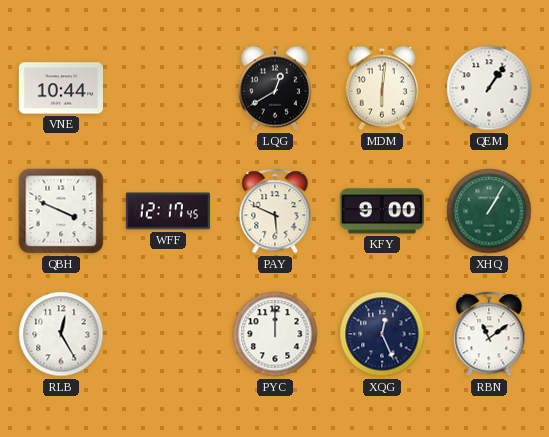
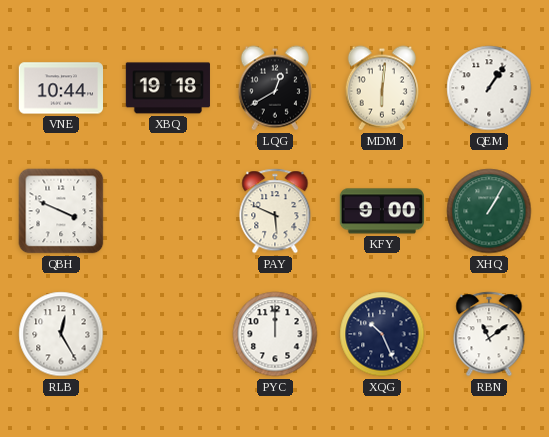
XBQ: none -> 19:18 (168, 88)
WFF: 12:17 -> none (167, 211)
XQG: 12:26 -> 10:26 (382, 334)
